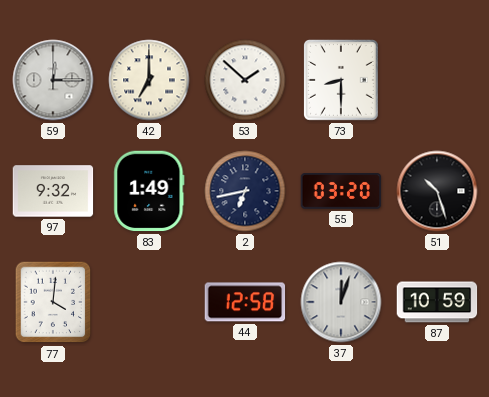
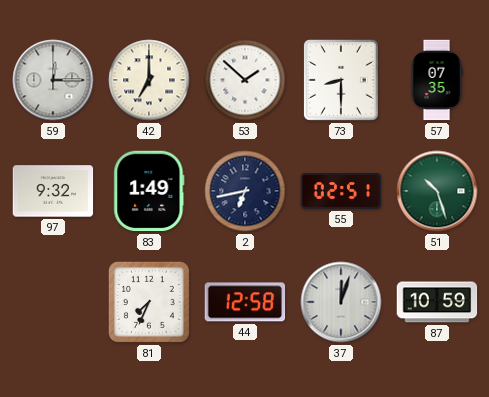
57: none -> 07:35 (437, 80)
55: 03:20 -> 02:51 (341, 192)
51 dial: black -> green (437, 191)
77: 4:01 -> none (53, 302)
81: none -> 7:34 (149, 302)
